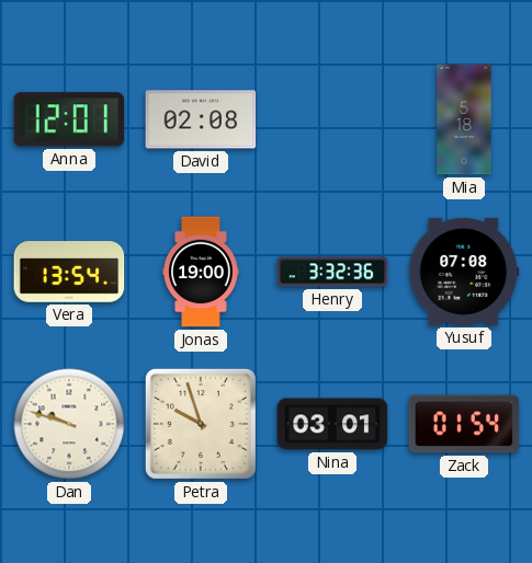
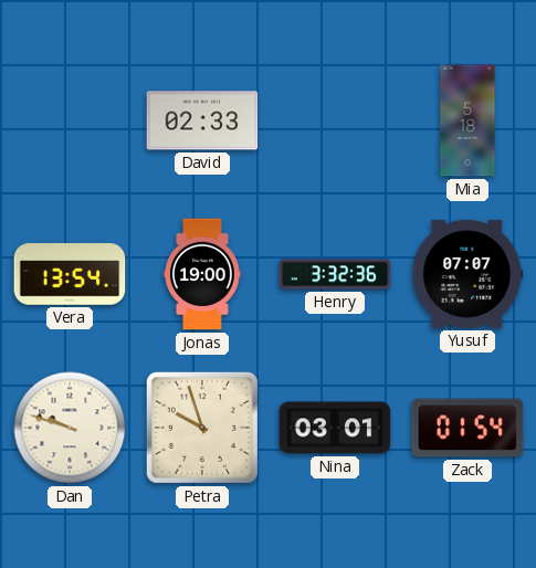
Anna: 12:01 -> none (69, 119)
David: 02:08 -> 02:33 (202, 120)
Yusuf: 07:08 -> 07:07 (467, 274)
